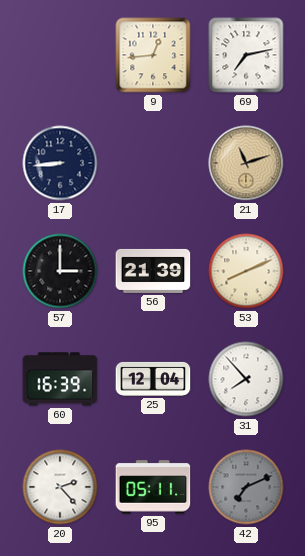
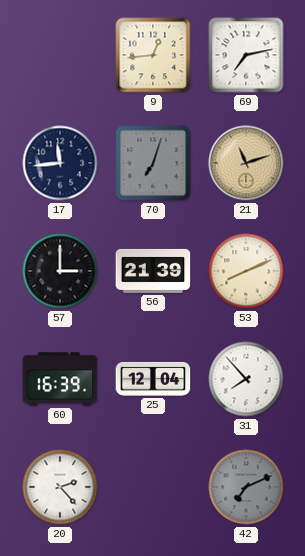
17: 8:44 -> 11:44 (60, 163)
70: none -> 7:03 (153, 163)
95: 05:11 -> none (153, 487)
